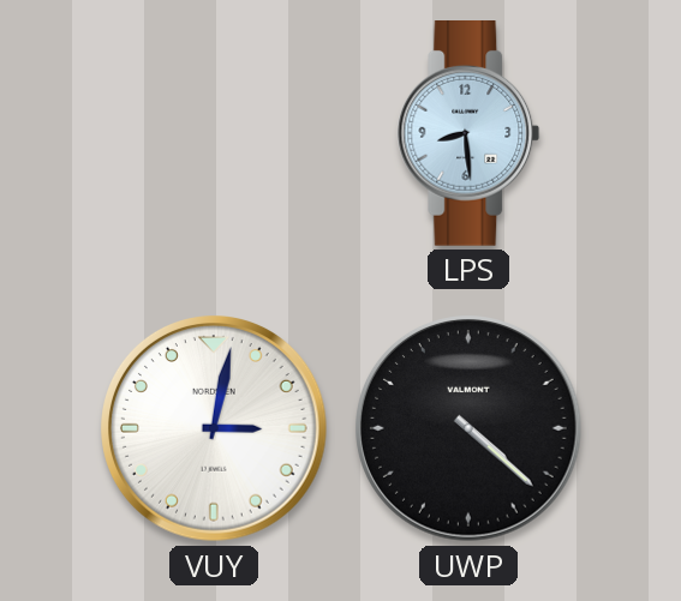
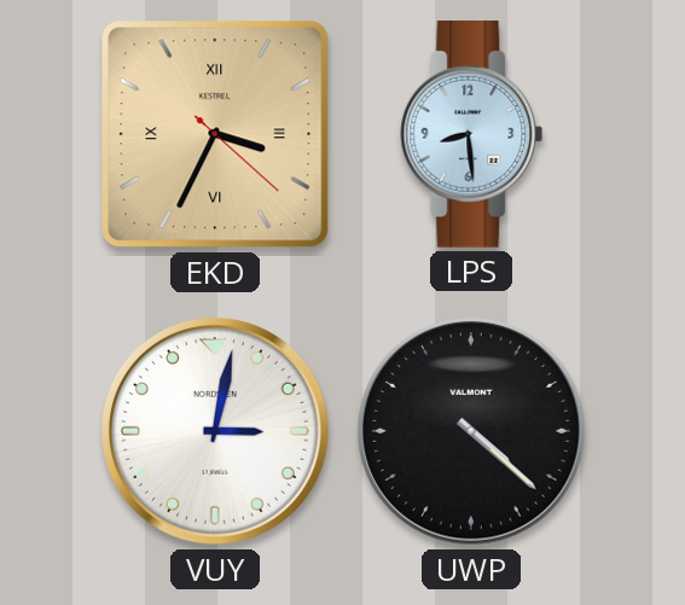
EKD: none -> 3:34 (215, 134)
